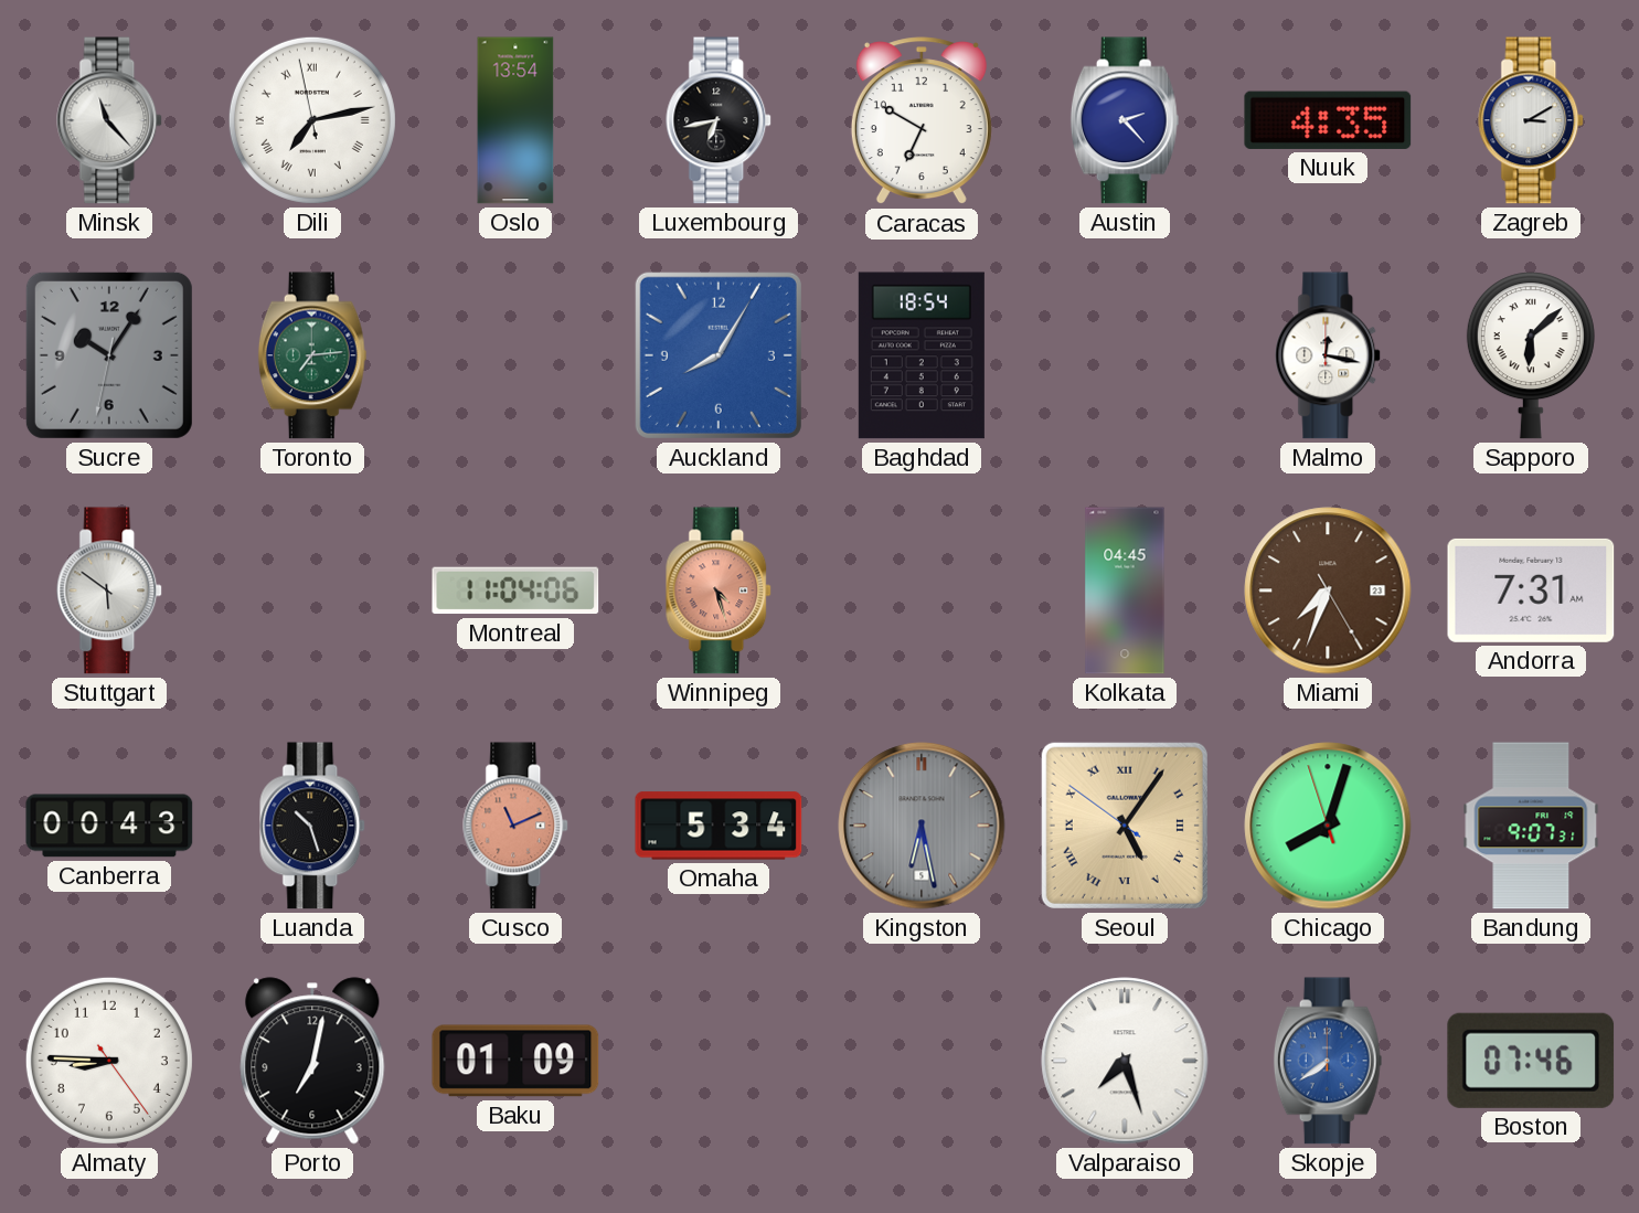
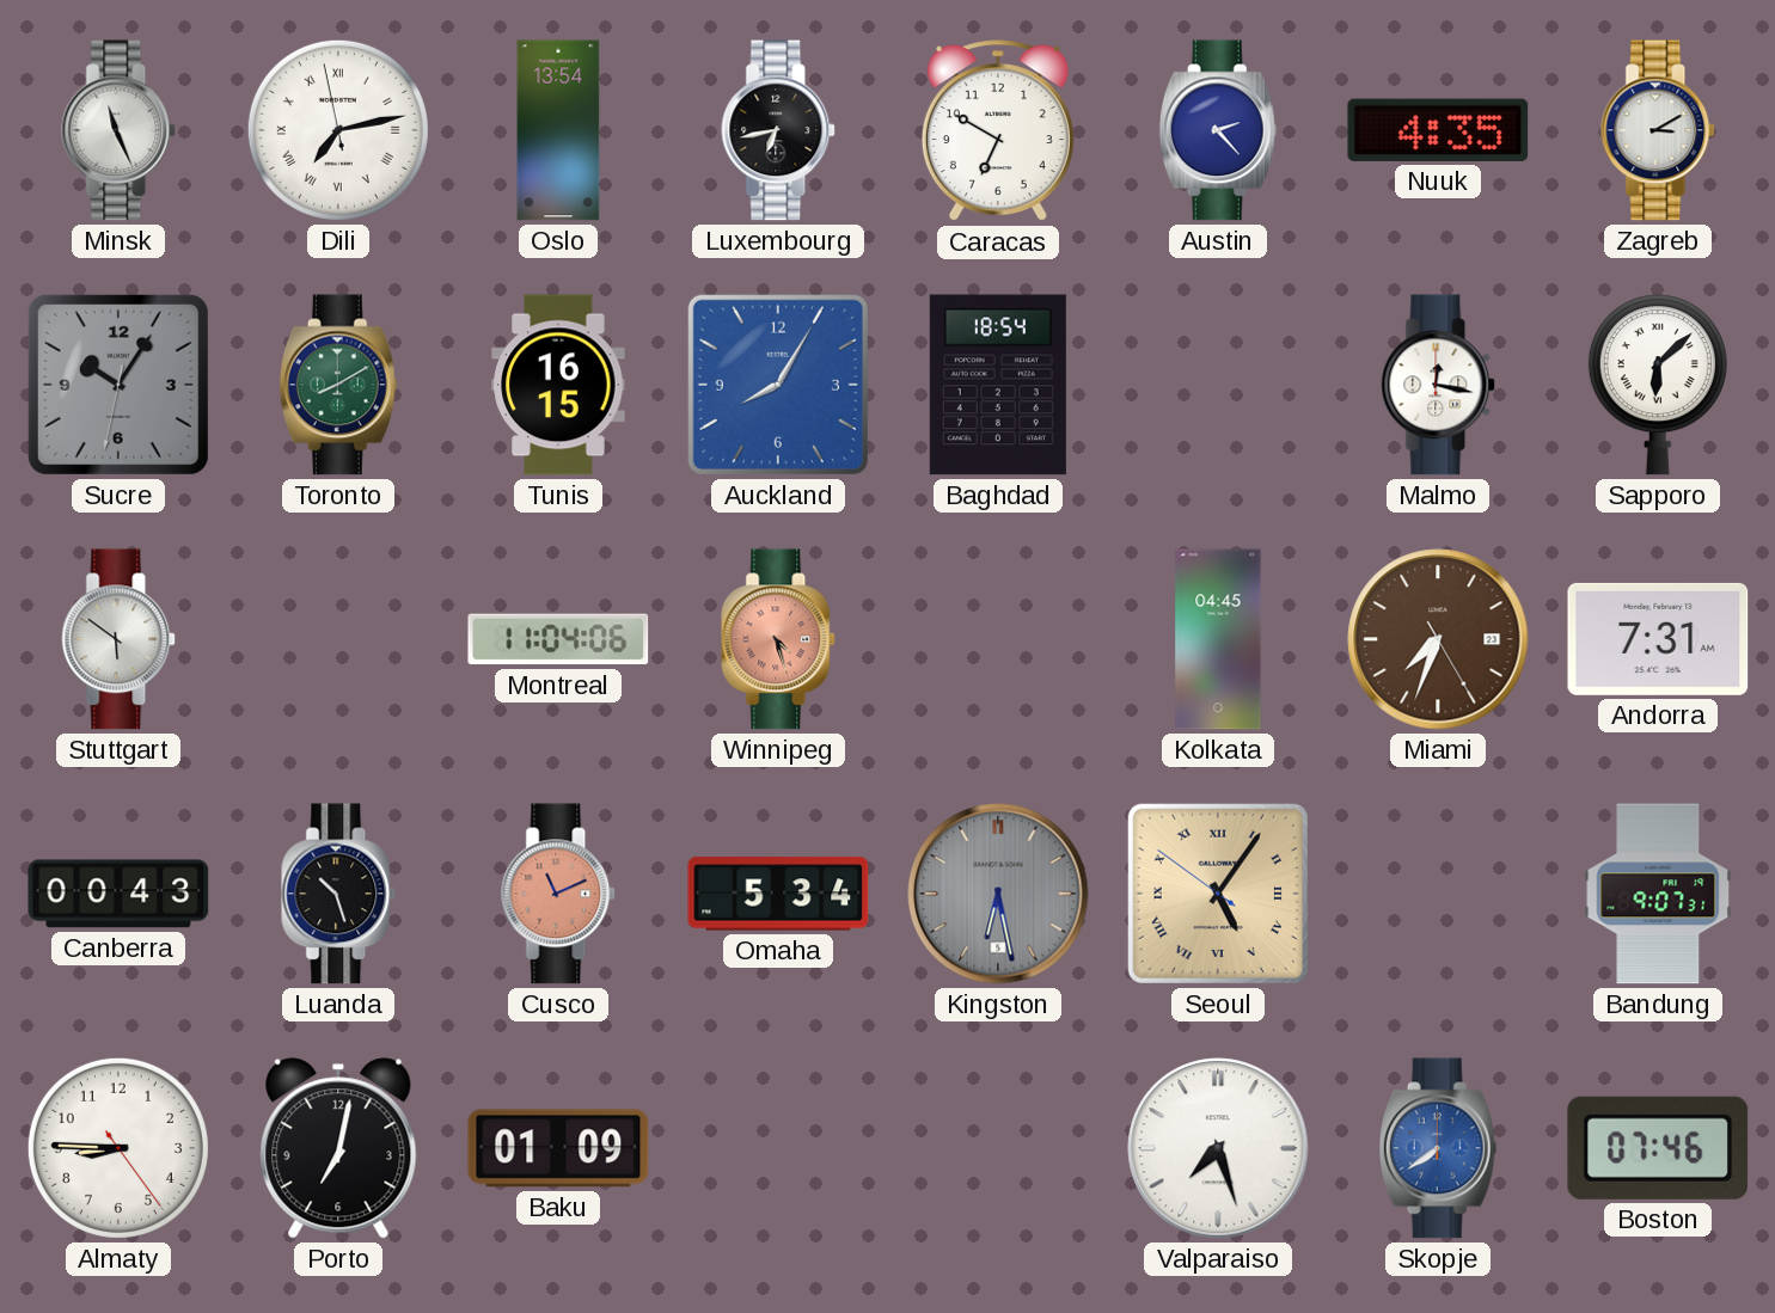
Minsk: 11:23 -> 11:26 (120, 130)
Toronto: 7:14 -> 8:10 (338, 385)
Tunis: none -> 16:15 (558, 385)
Chicago: 8:02 -> none (1328, 826)
